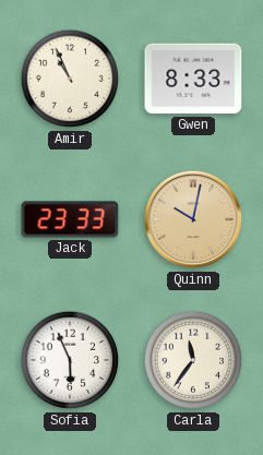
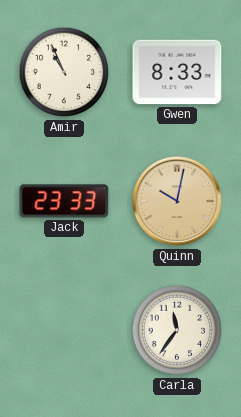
Sofia: 5:56 -> none (70, 360)
